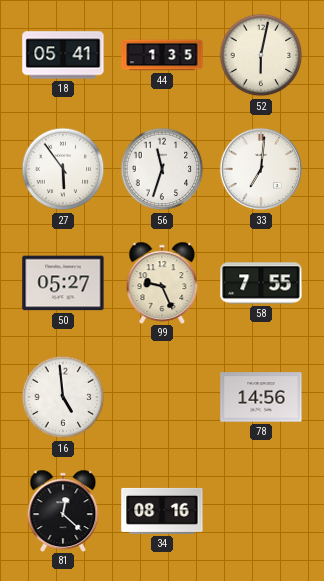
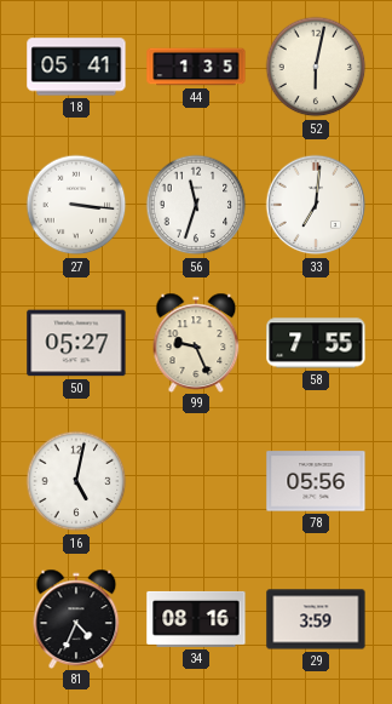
27: 5:54 -> 3:16 (76, 205)
16: 4:59 -> 5:02 (76, 481)
78: 14:56 -> 05:56 (316, 481)
81: 12:22 -> 4:34 (76, 618)
29: none -> 3:59 (316, 619)
